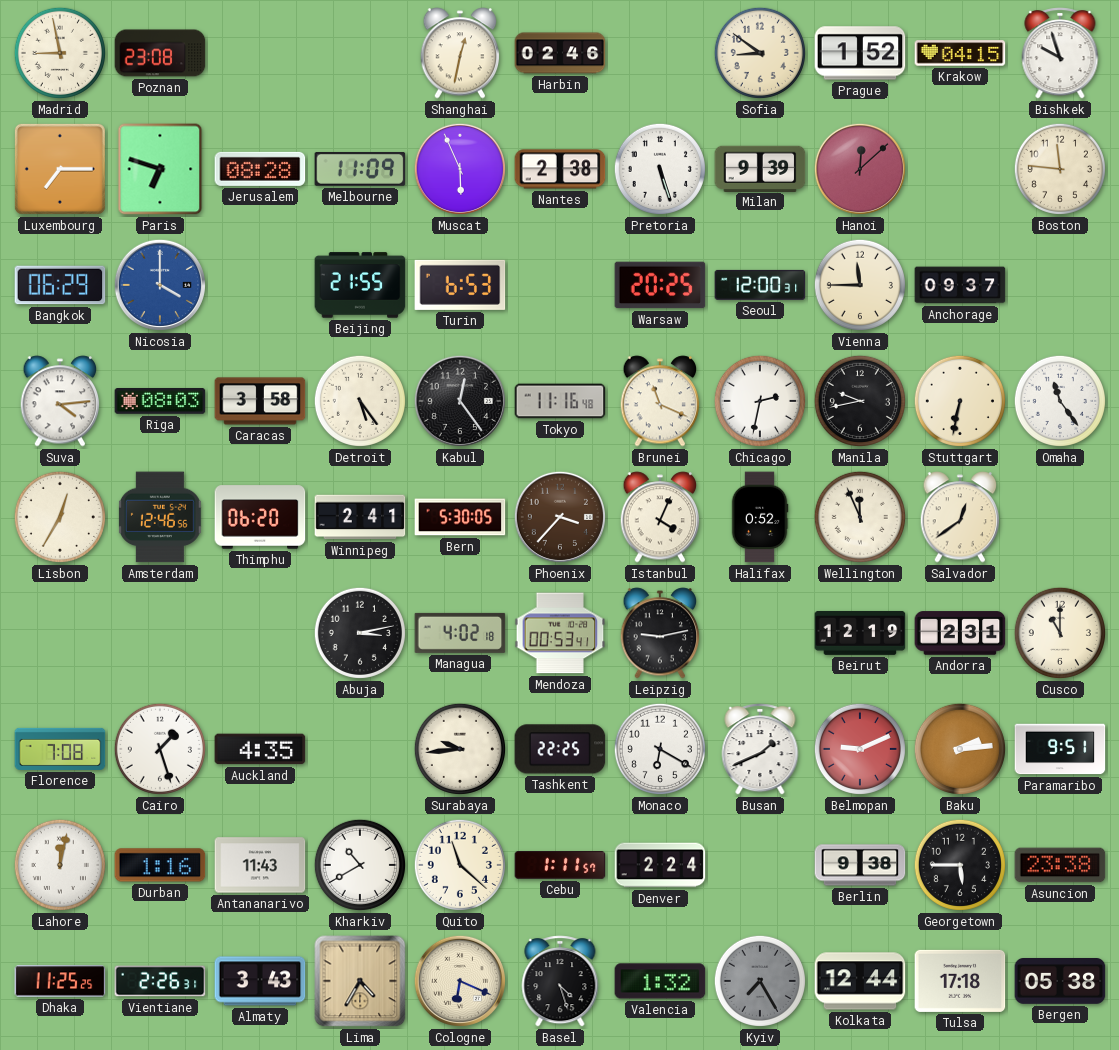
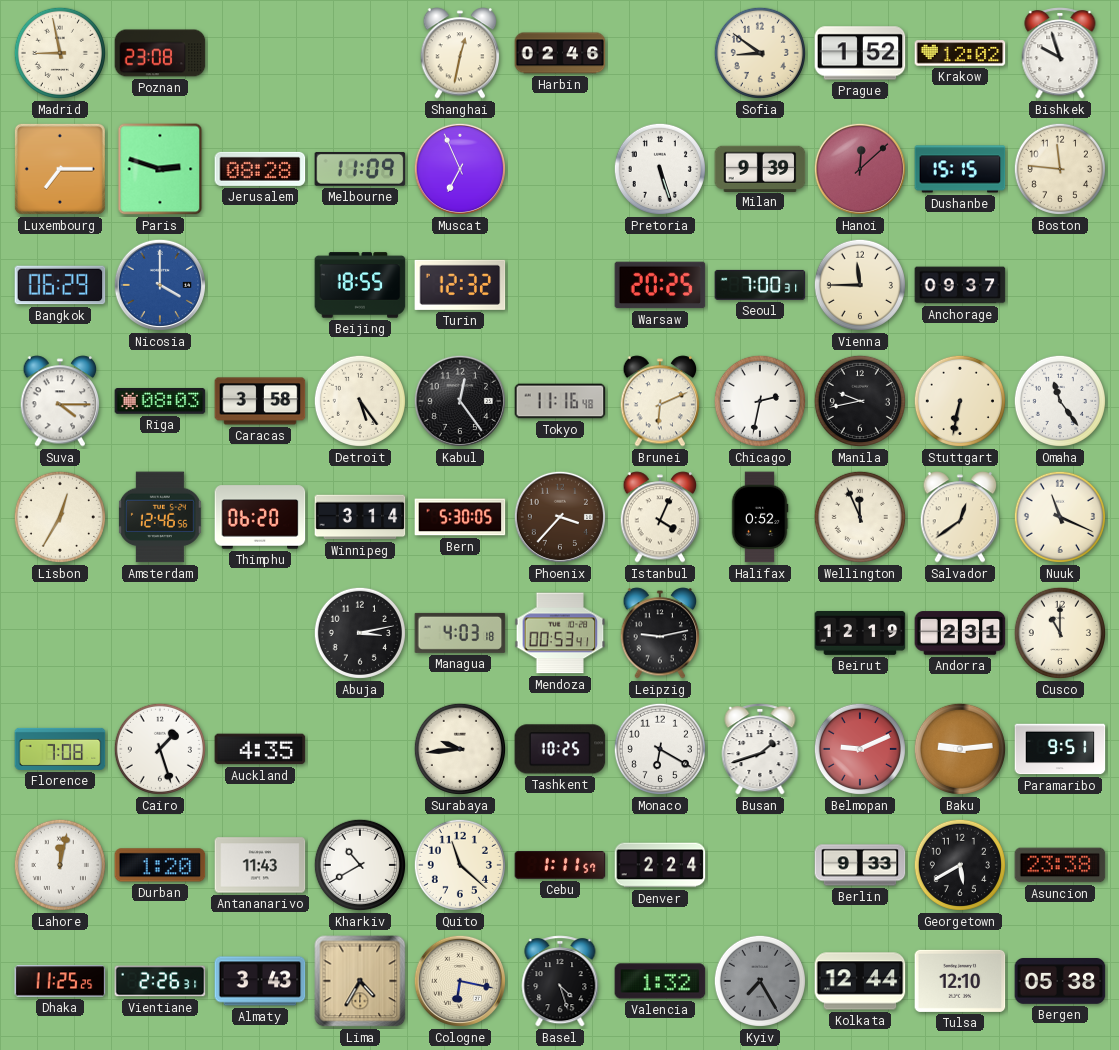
Krakow: 04:15 -> 12:02 (960, 53)
Paris: 6:48 -> 2:48 (160, 169)
Muscat: 5:56 -> 6:56 (460, 169)
Nantes: 2:38 -> none (560, 169)
Dushanbe: none -> 15:15 (960, 169)
Beijing: 21:55 -> 18:55 (360, 285)
Turin: 6:53 -> 12:32 (460, 285)
Seoul: 12:00 -> 7:00 (760, 285)
Suva: 4:14 -> 4:15 (60, 401)
Brunei: 11:19 -> 6:11 (660, 401)
Winnipeg: 2:41 -> 3:14 (360, 517)
Nuuk: none -> 11:19 (1060, 517)
Managua: 4:02 -> 4:03 (460, 633)
Tashkent: 22:25 -> 10:25 (560, 749)
Busan: 1:41 -> 1:42 (760, 749)
Baku: 2:14 -> 9:14 (960, 749)
Durban: 1:16 -> 1:20 (160, 865)
Berlin: 9:38 -> 9:33 (860, 865)
Georgetown: 5:45 -> 5:40 (960, 865)
Cologne: 6:19 -> 6:17 (460, 981)
Tulsa: 17:18 -> 12:10 (960, 981)
